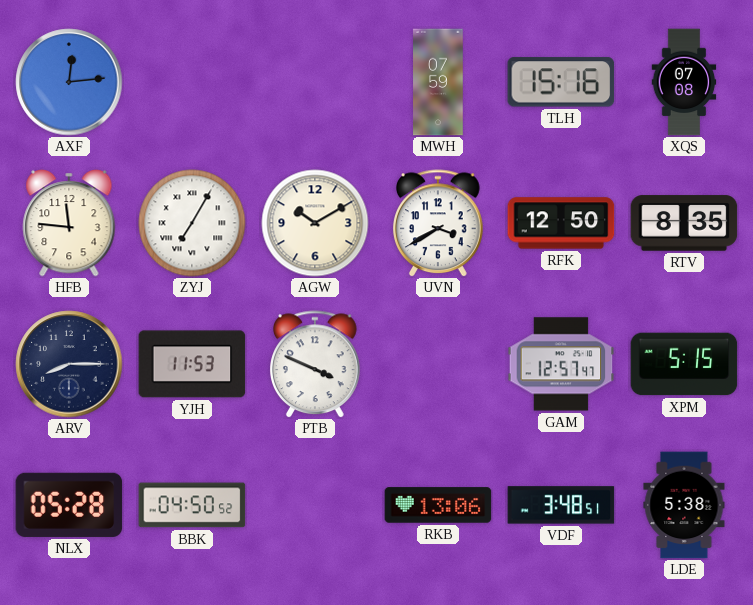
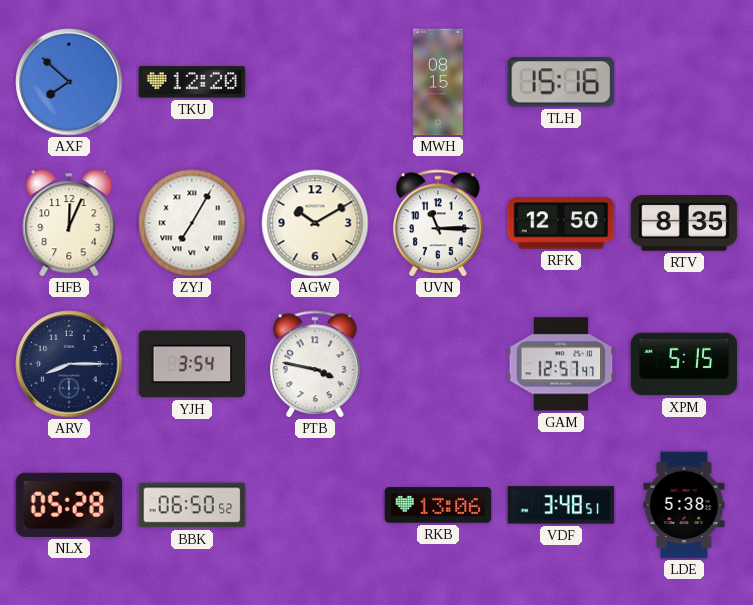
AXF: 12:14 -> 7:52 (69, 82)
TKU: none -> 12:20 (192, 82)
MWH: 07:59 -> 08:15 (438, 82)
XQS: 07:08 -> none (684, 82)
HFB: 11:46 -> 12:04 (69, 224)
UVN: 3:40 -> 11:15 (439, 223)
YJH: 11:53 -> 3:54 (192, 364)
PTB: 3:49 -> 3:47 (316, 364)
BBK: 04:50 -> 06:50 (192, 505)
